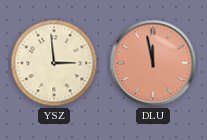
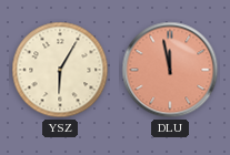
YSZ: 2:59 -> 6:05 (60, 70)
